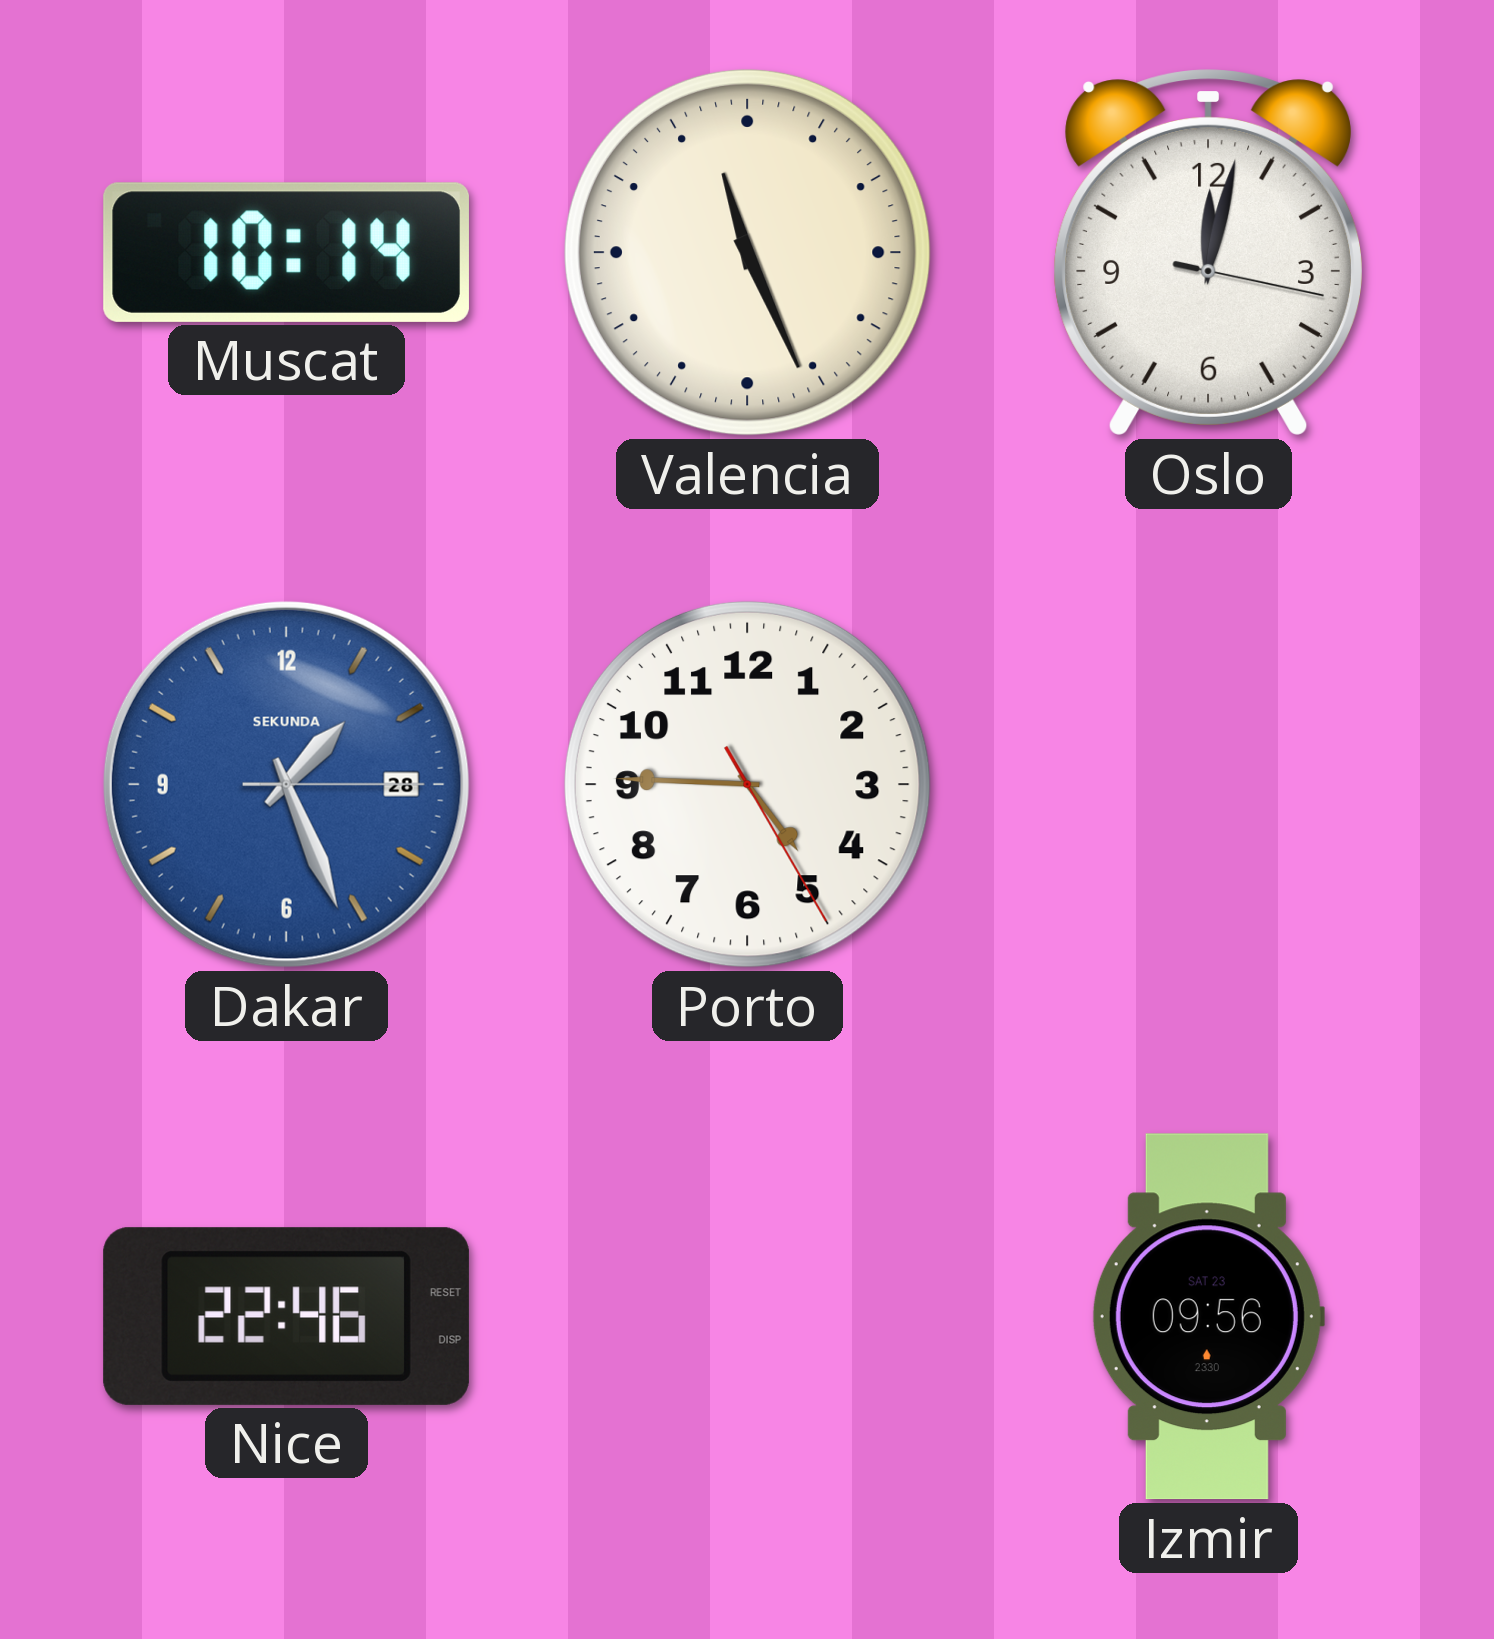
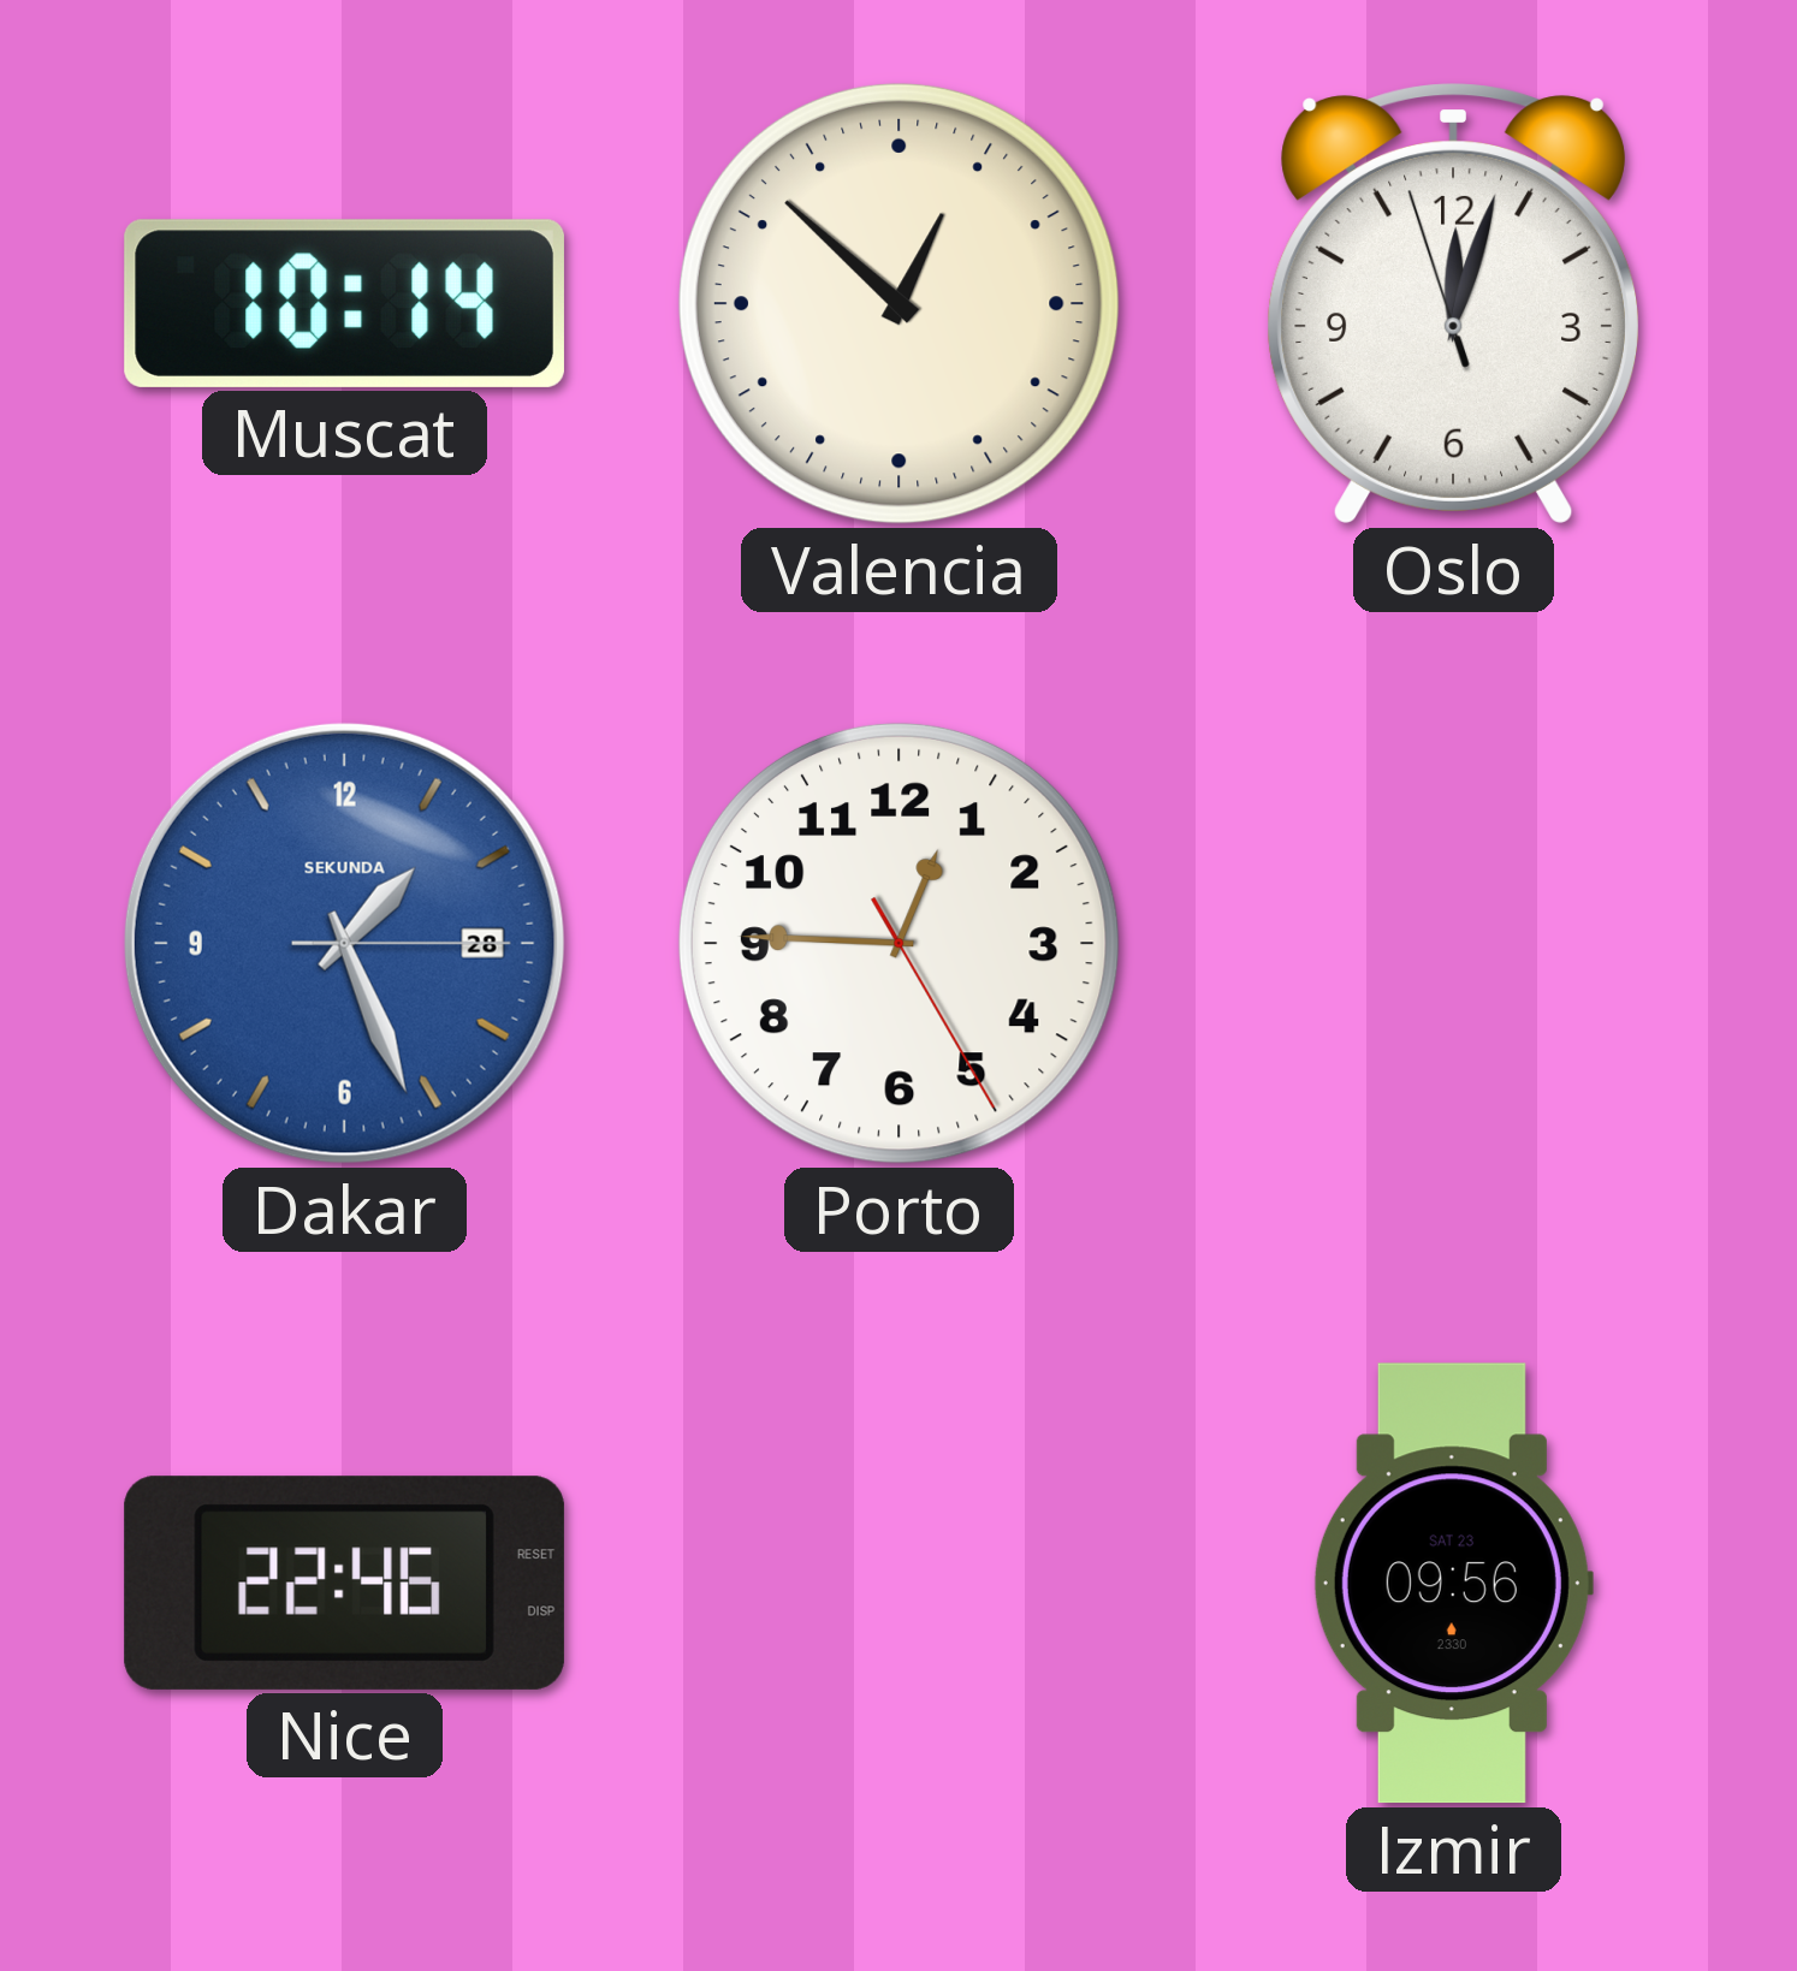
Valencia: 11:26 -> 12:52 (899, 303)
Oslo: 12:02:17 -> 12:02:57 (1453, 304)
Porto: 4:45 -> 12:45 (899, 943)
